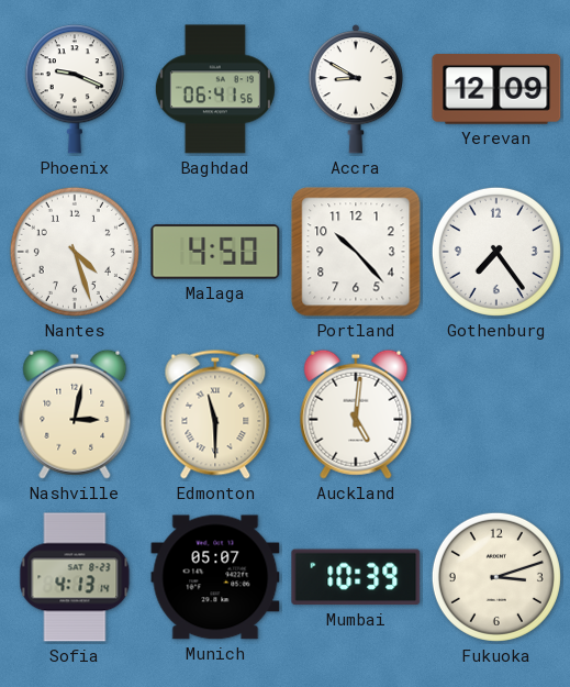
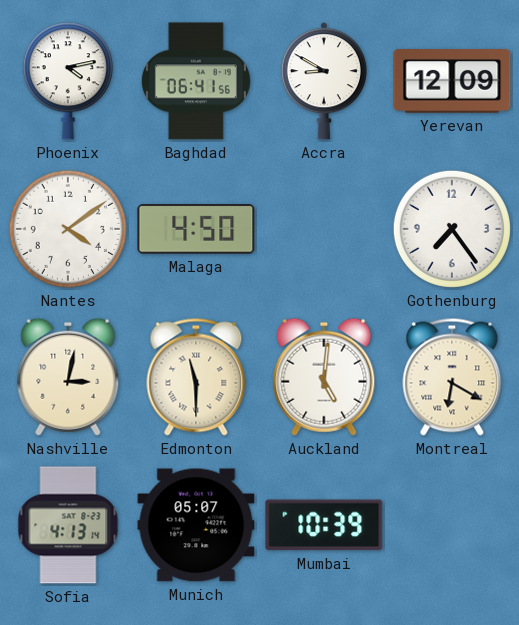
Phoenix: 9:19 -> 4:13 (68, 81)
Nantes: 4:27 -> 4:09 (68, 229)
Portland: 10:23 -> none (356, 252)
Montreal: none -> 6:20 (452, 377)
Fukuoka: 3:12 -> none (496, 577)
